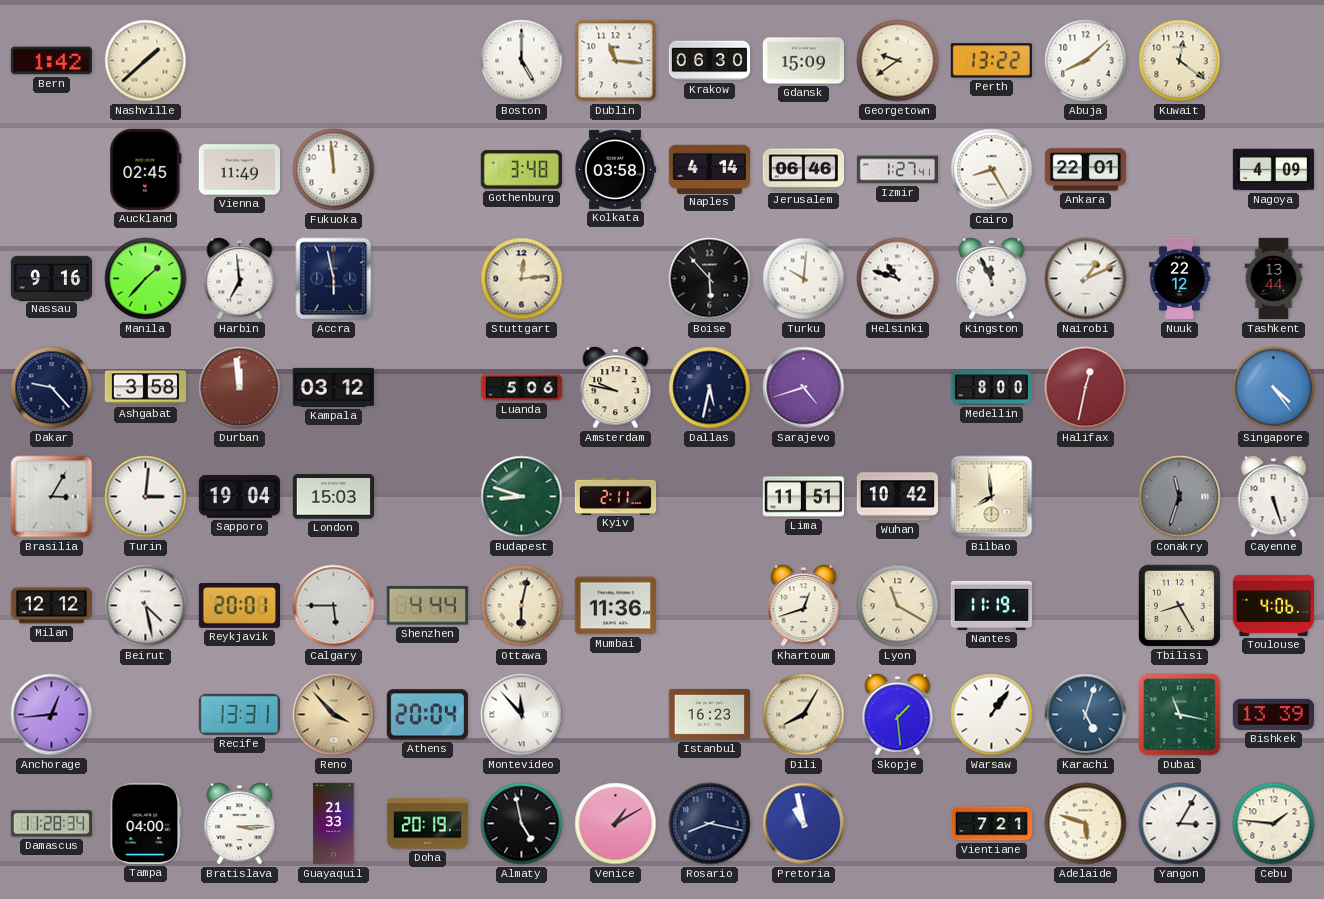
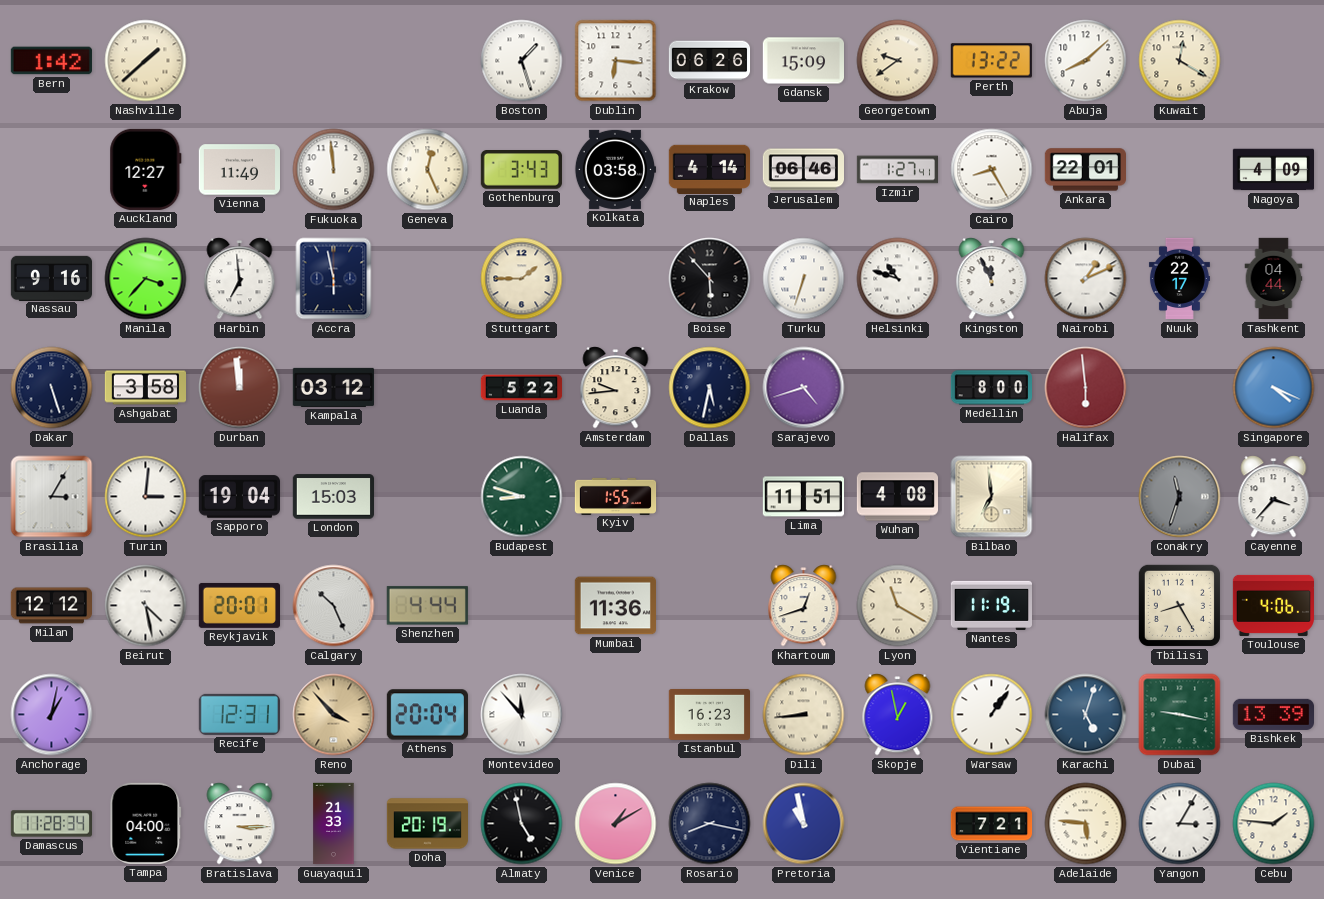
Boston: 5:00 -> 1:27 (522, 61)
Dublin: 11:16 -> 6:16 (616, 61)
Krakow: 06:30 -> 06:26 (710, 61)
Kuwait: 12:21 -> 12:20 (1180, 61)
Auckland: 02:45 -> 12:27 (146, 169)
Geneva: none -> 12:26 (428, 170)
Gothenburg: 3:48 -> 3:43 (521, 170)
Manila: 1:37 -> 3:37 (146, 279)
Stuttgart: 12:14 -> 1:45 (522, 279)
Turku: 10:01 -> 6:33 (804, 279)
Nuuk: 22:12 -> 22:17 (1179, 279)
Tashkent: 13:44 -> 04:44 (1274, 279)
Dakar: 9:23 -> 5:27 (52, 388)
Luanda: 5:06 -> 5:22 (522, 388)
Amsterdam: 9:47 -> 9:44 (616, 388)
Halifax: 12:32 -> 5:59 (1086, 388)
Singapore: 4:24 -> 4:19 (1274, 388)
Kyiv: 2:11 -> 1:55 (616, 496)
Wuhan: 10:42 -> 4:08 (898, 497)
Bilbao: 7:59 -> 6:59 (992, 497)
Cayenne: 5:27 -> 3:37 (1274, 497)
Calgary: 5:45 -> 10:26 (334, 606)
Ottawa: 6:02 -> none (522, 606)
Anchorage: 12:44 -> 1:02 (52, 715)
Recife: 13:31 -> 12:31 (239, 714)
Dili: 8:05 -> 8:44 (804, 715)
Skopje: 1:29 -> 12:58 (898, 715)
Dubai: 11:17 -> 9:17 (1180, 715)
Adelaide: 5:48 -> 5:46 (1086, 824)
